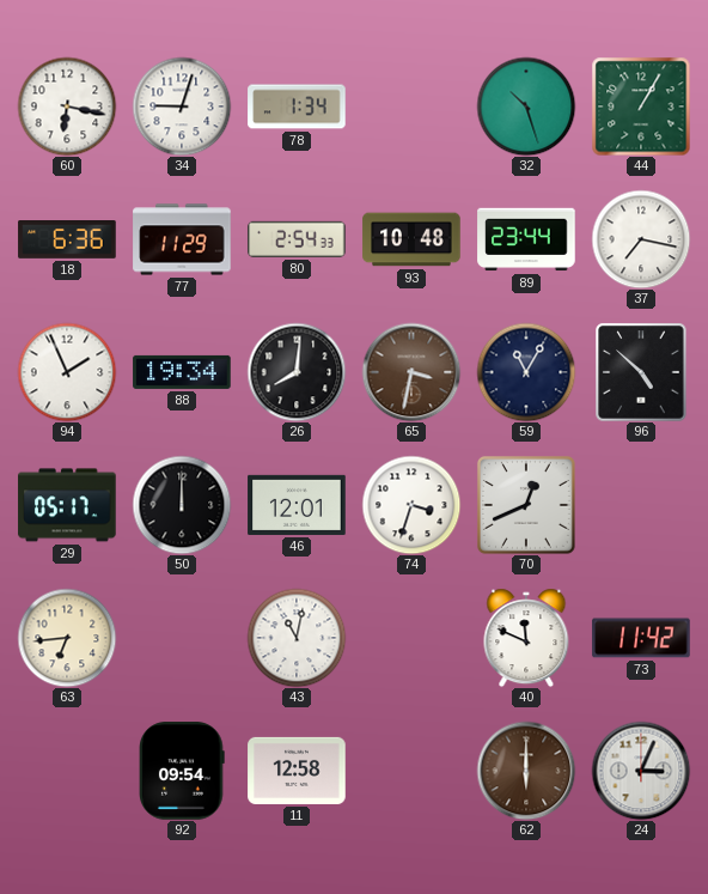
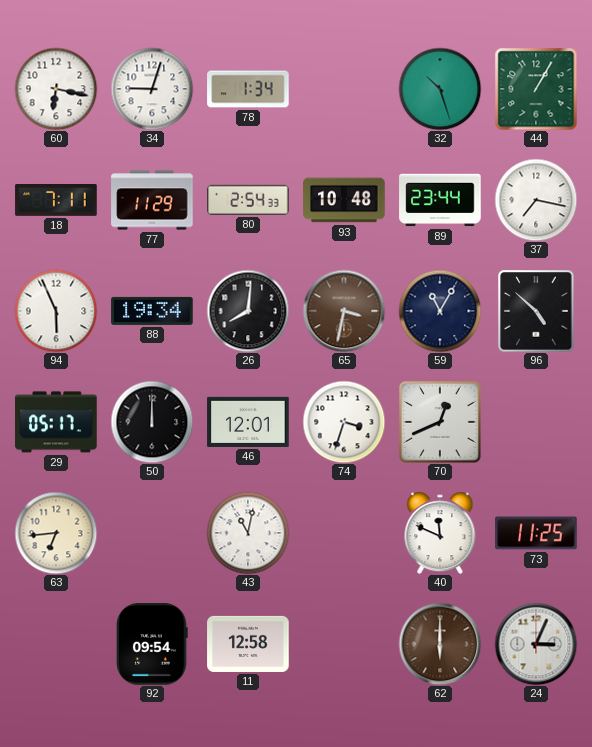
18: 6:36 -> 7:11 (56, 201)
94: 1:56 -> 5:56 (56, 311)
73: 11:42 -> 11:25 (536, 533)
